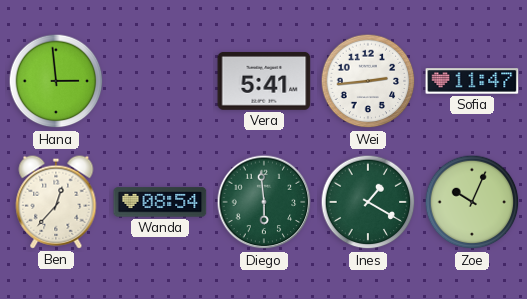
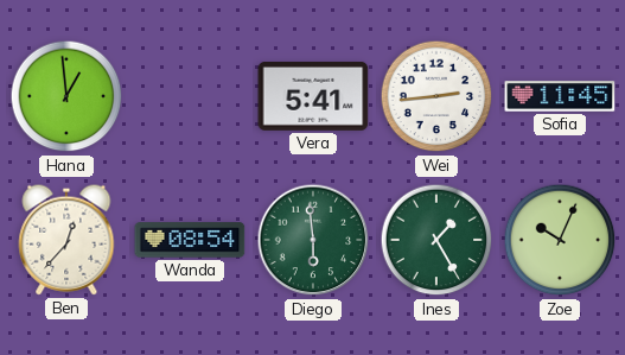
Hana: 2:59 -> 12:59 (66, 96)
Sofia: 11:47 -> 11:45 (560, 96)
Ines: 1:20 -> 1:25 (436, 240)
